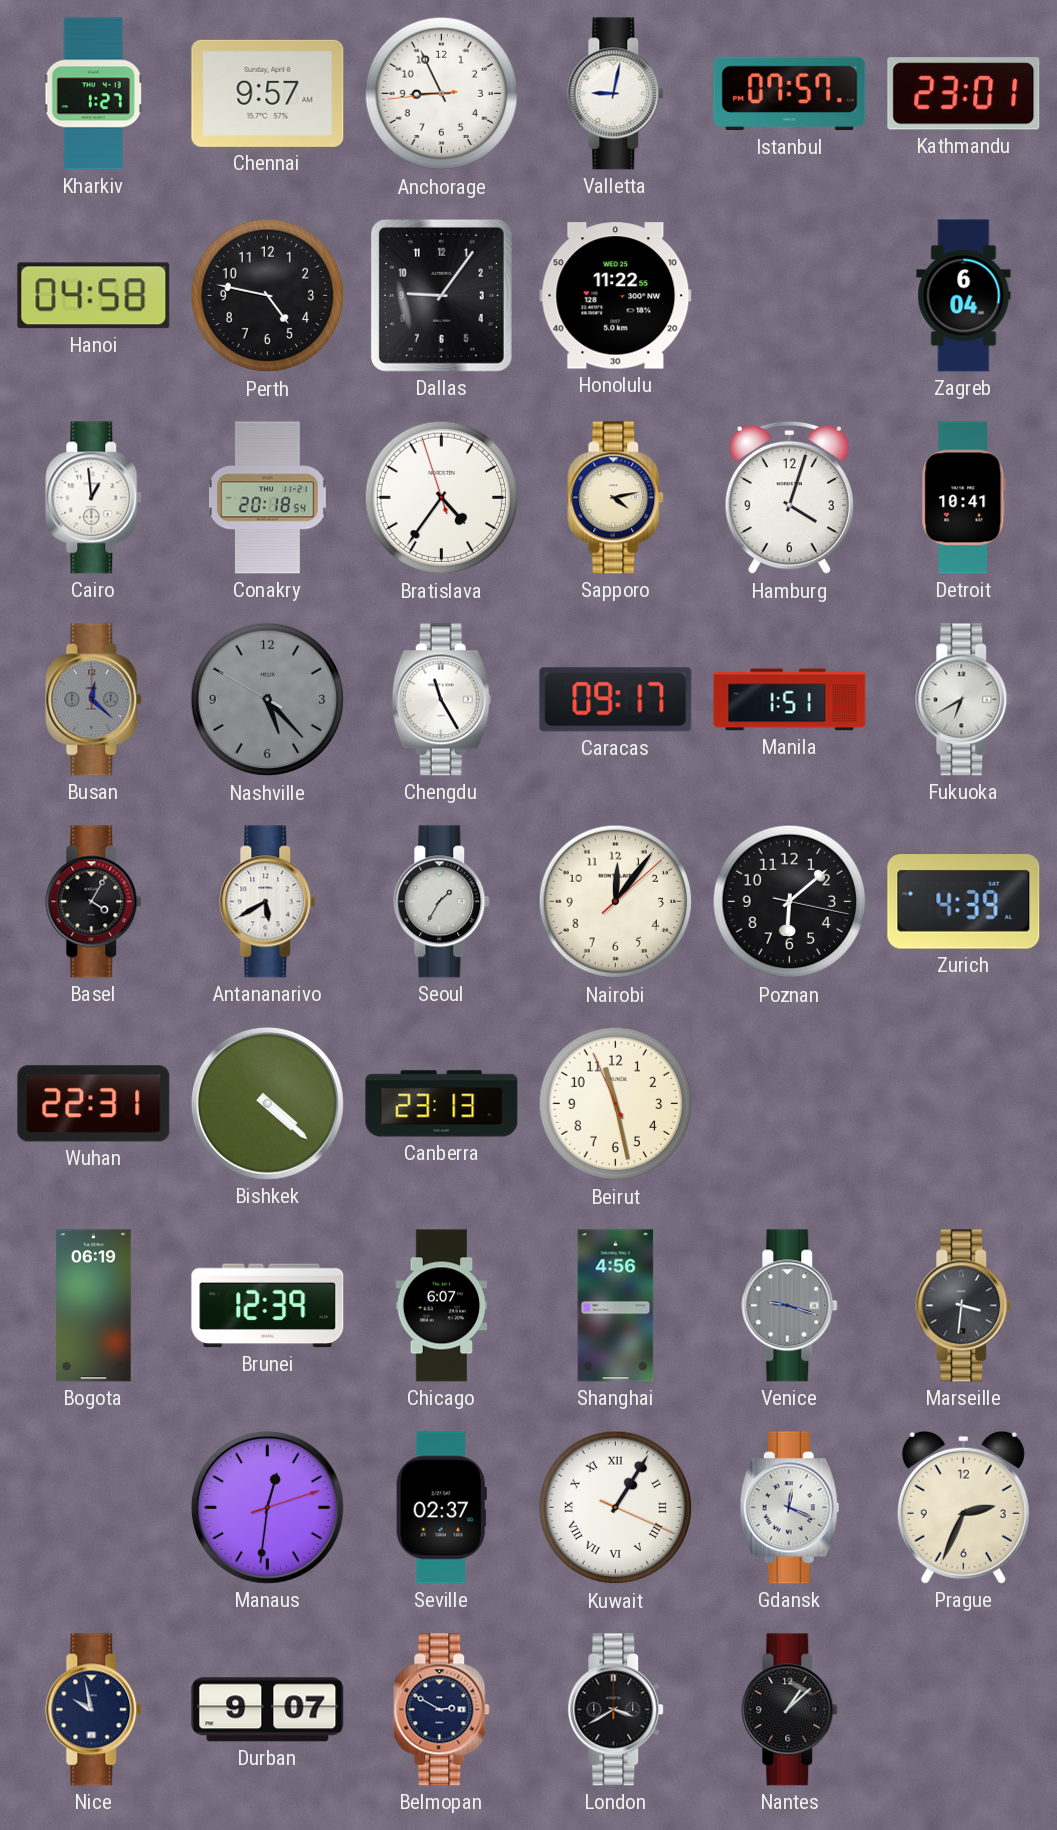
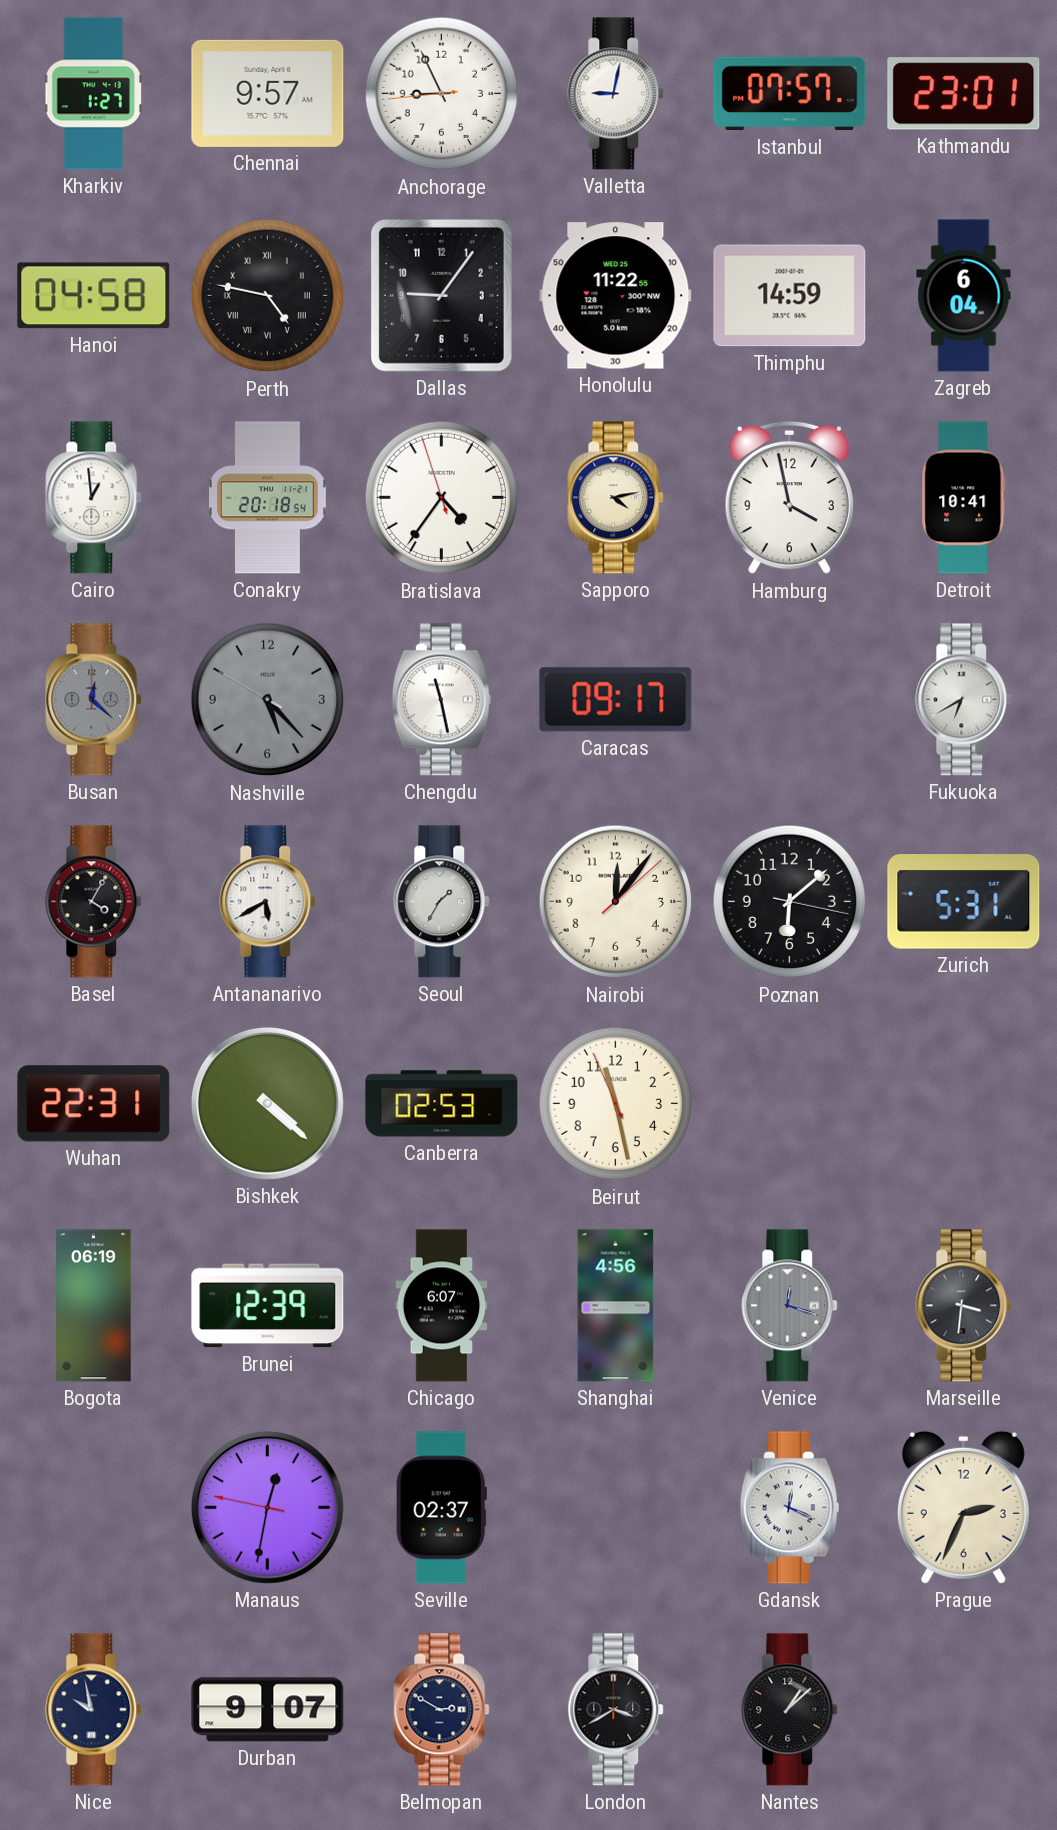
Perth numerals: Arabic -> Roman (268, 296)
Thimphu: none -> 14:59 (790, 296)
Hamburg: 4:03 -> 3:58 (789, 498)
Chengdu: 11:25 -> 11:28 (441, 700)
Manila: 1:51 -> none (790, 700)
Zurich: 4:39 -> 5:31 (964, 902)
Canberra: 23:13 -> 02:53 (442, 1104)
Venice: 9:18 -> 12:18 (790, 1306)
Manaus: 12:31:12 -> 12:31:47 (267, 1507)
Kuwait: 1:05 -> none (616, 1508)
